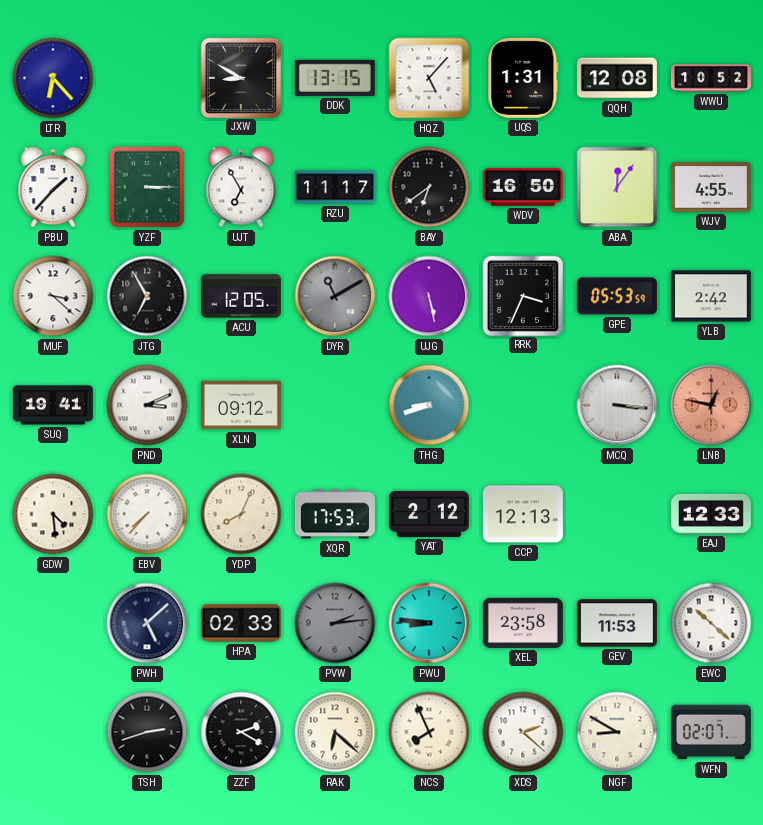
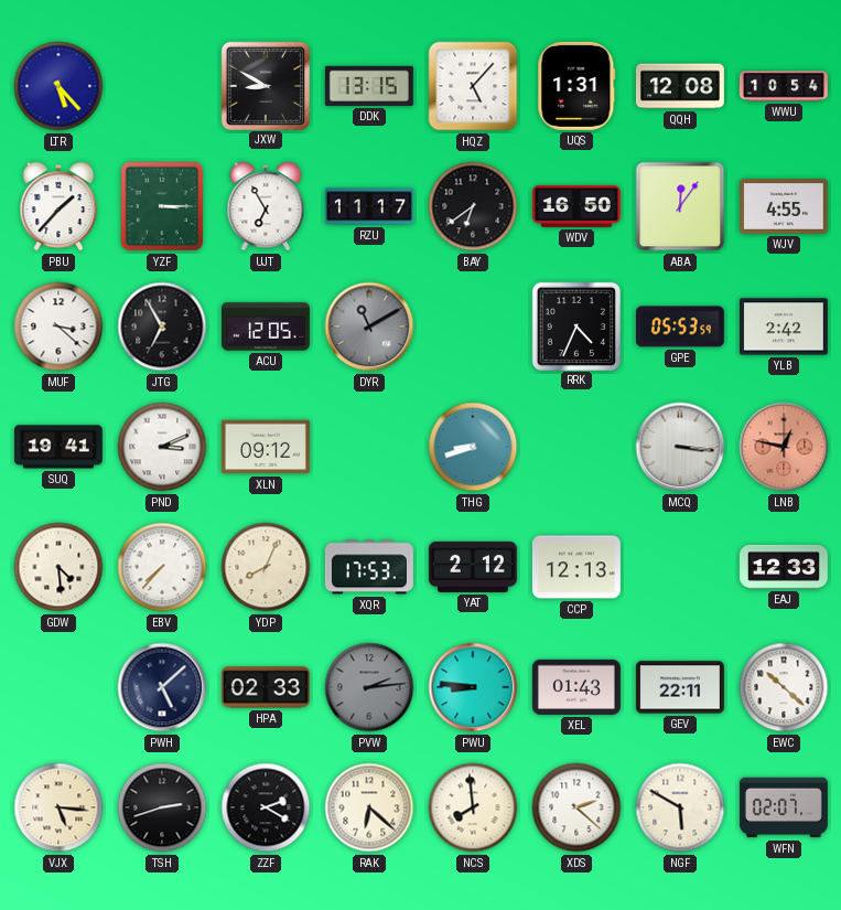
LTR: 6:23 -> 5:23 (58, 86)
WWU: 10:52 -> 10:54 (784, 86)
UJG: 5:28 -> none (429, 296)
RRK: 3:34 -> 4:34 (575, 325)
XEL: 23:58 -> 01:43 (576, 687)
GEV: 11:53 -> 22:11 (680, 687)
VJX: none -> 5:16 (58, 807)
NCS: 7:56 -> 7:59 (473, 807)
NGF: 8:50 -> 5:50 (680, 807)
